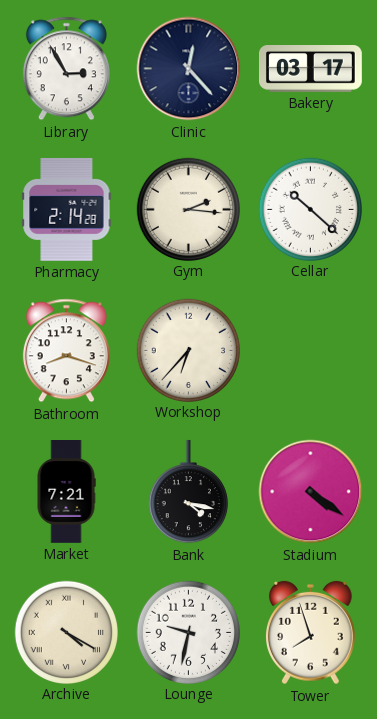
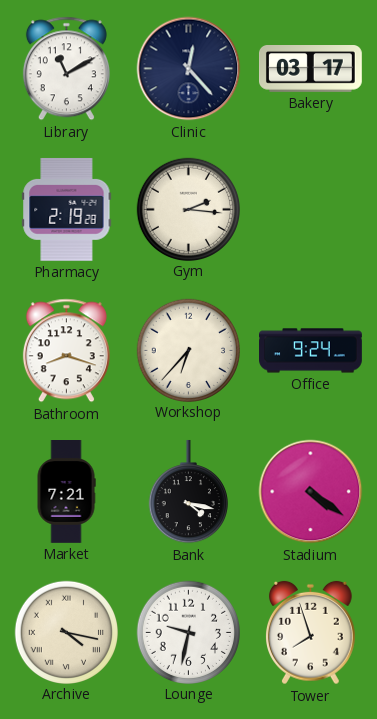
Library: 2:55 -> 11:10 (66, 69)
Pharmacy: 2:14 -> 2:19 (67, 209)
Cellar: 10:22 -> none (310, 209)
Office: none -> 9:24 (311, 351)
Archive: 4:20 -> 4:17 (66, 632)
